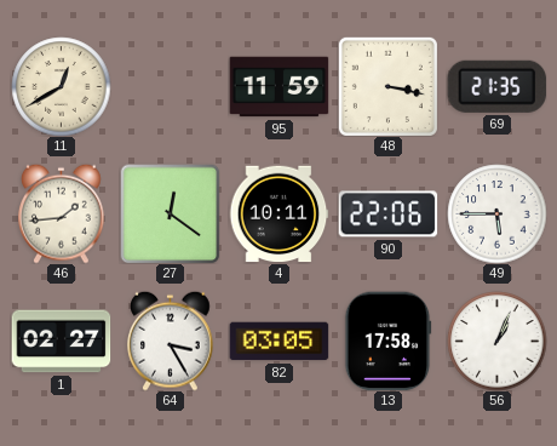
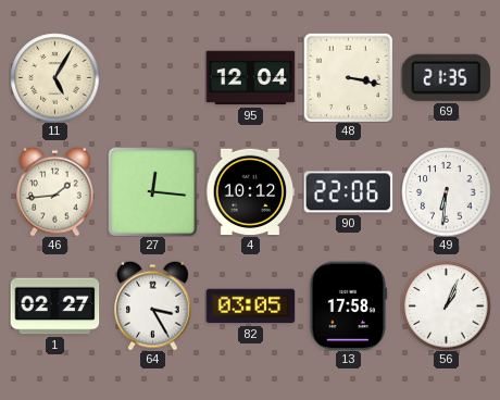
11: 12:40 -> 5:05 (54, 77)
95: 11:59 -> 12:04 (250, 78)
27: 12:21 -> 12:16 (152, 191)
4: 10:11 -> 10:12 (250, 192)
49: 5:45 -> 6:31 (446, 191)
